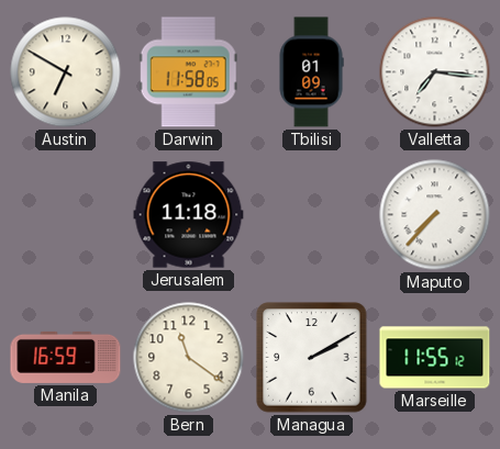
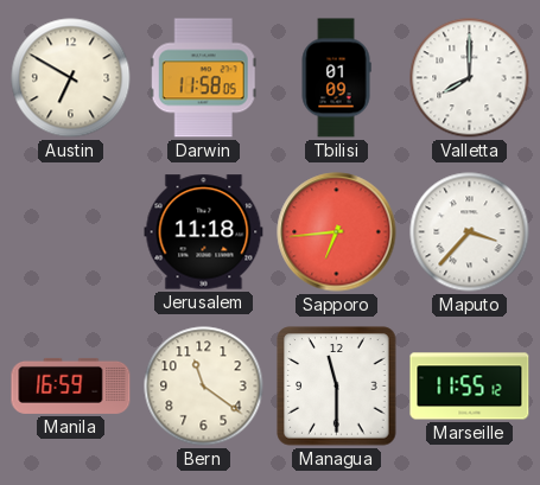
Valletta: 7:16 -> 8:00 (470, 78)
Sapporo: none -> 6:44 (337, 232)
Maputo: 7:37 -> 3:37 (470, 232)
Managua: 2:10 -> 11:30 (337, 387)
